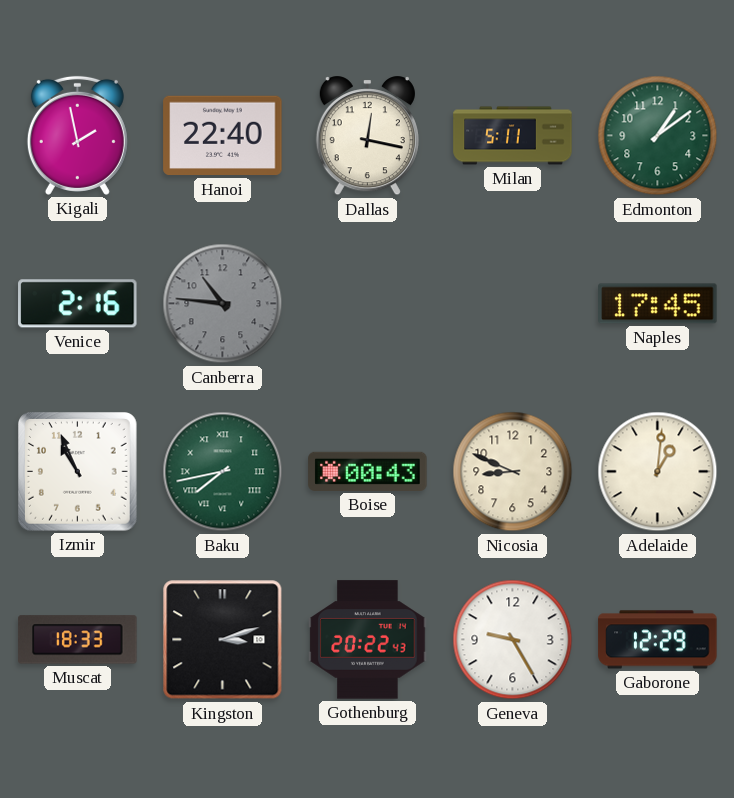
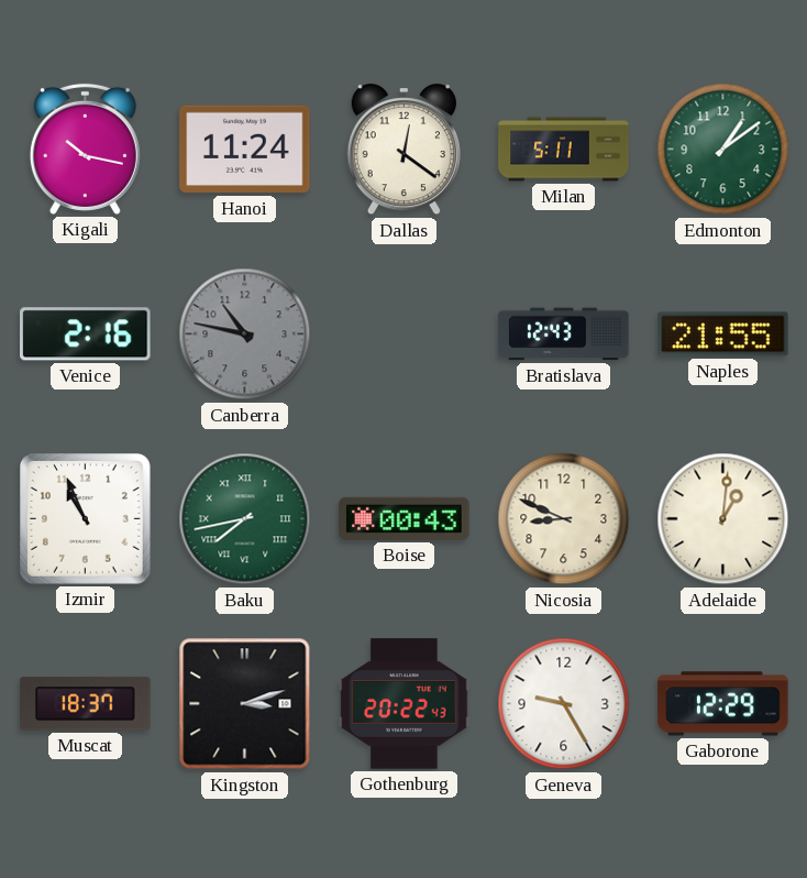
Kigali: 1:58 -> 10:17 (85, 149)
Hanoi: 22:40 -> 11:24 (245, 150)
Dallas: 12:17 -> 12:21 (403, 150)
Canberra: 10:46 -> 10:47 (245, 334)
Bratislava: none -> 12:43 (564, 334)
Naples: 17:45 -> 21:55 (723, 334)
Muscat: 18:33 -> 18:37 (86, 704)
